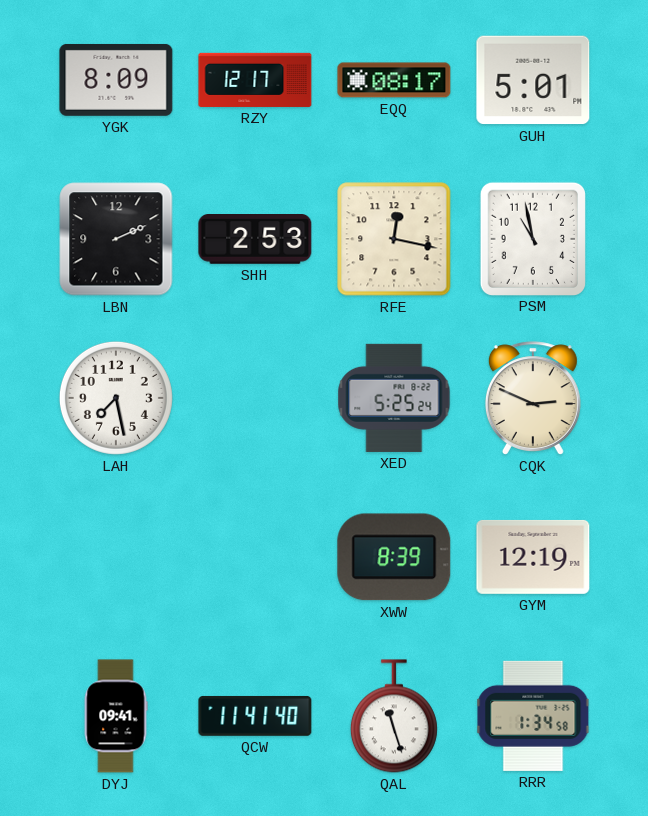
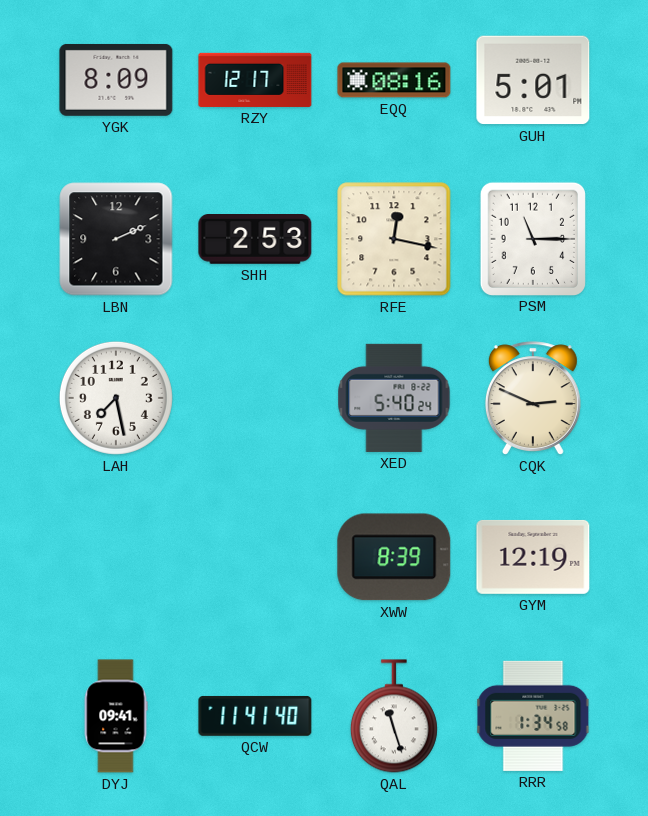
EQQ: 08:17 -> 08:16 (394, 80)
PSM: 10:58 -> 11:15 (533, 238)
XED: 5:25 -> 5:40 (394, 398)
